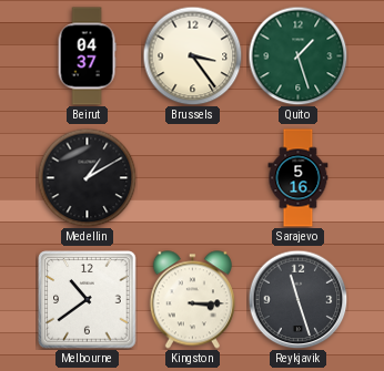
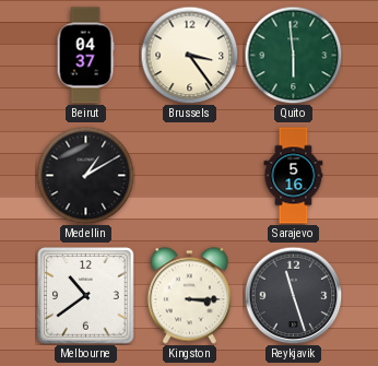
Quito: 1:27 -> 5:59 (293, 55)
